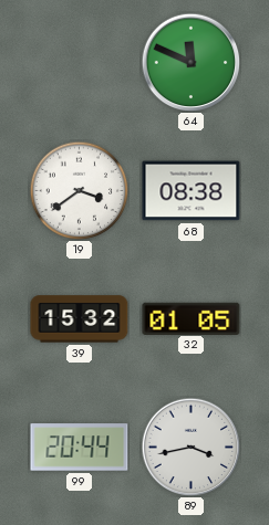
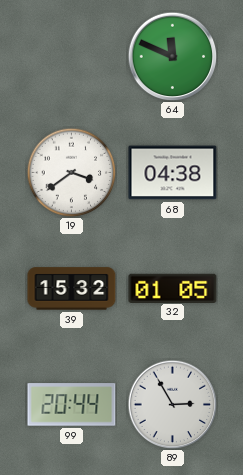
68: 08:38 -> 04:38 (173, 173)
89: 3:43 -> 2:55 (172, 404)
